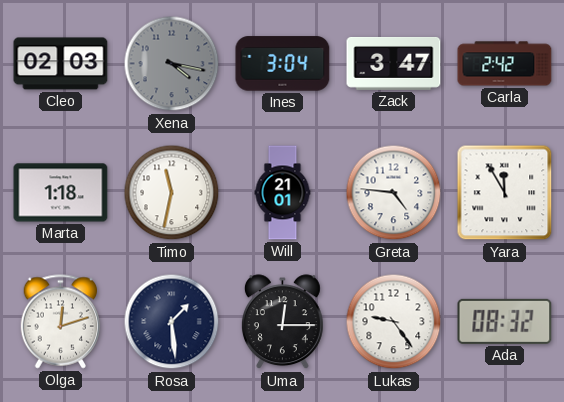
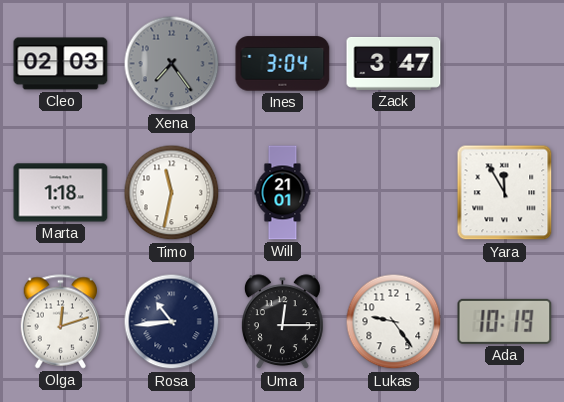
Xena: 4:17 -> 7:24 (172, 64)
Carla: 2:42 -> none (505, 64)
Greta: 4:46 -> none (394, 193)
Rosa: 1:29 -> 10:44 (172, 322)
Ada: 08:32 -> 10:19 (505, 321)
